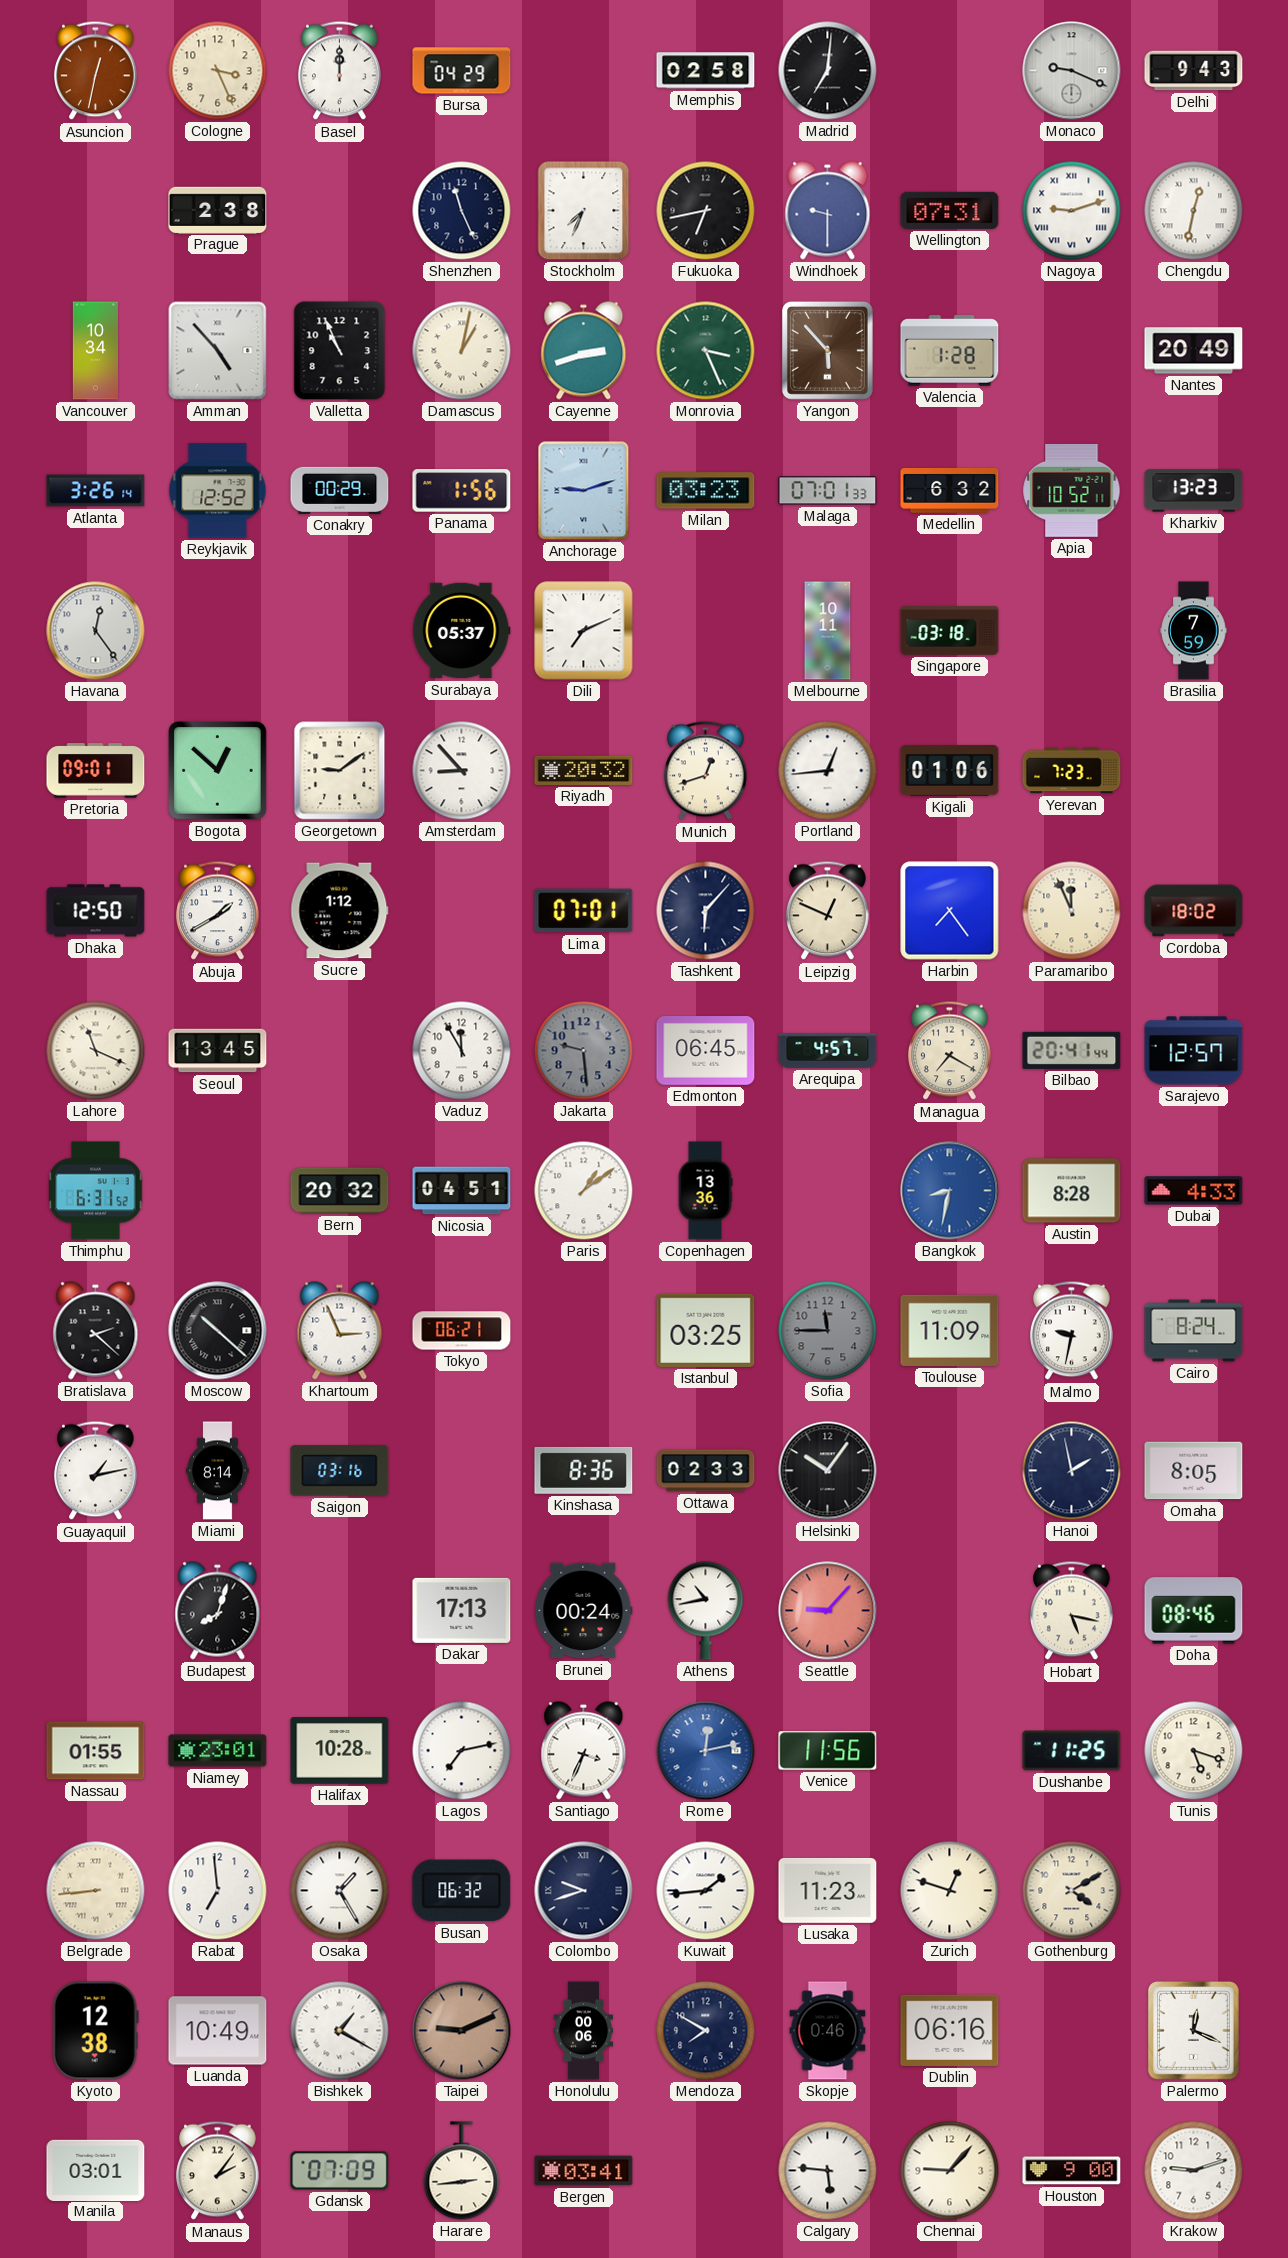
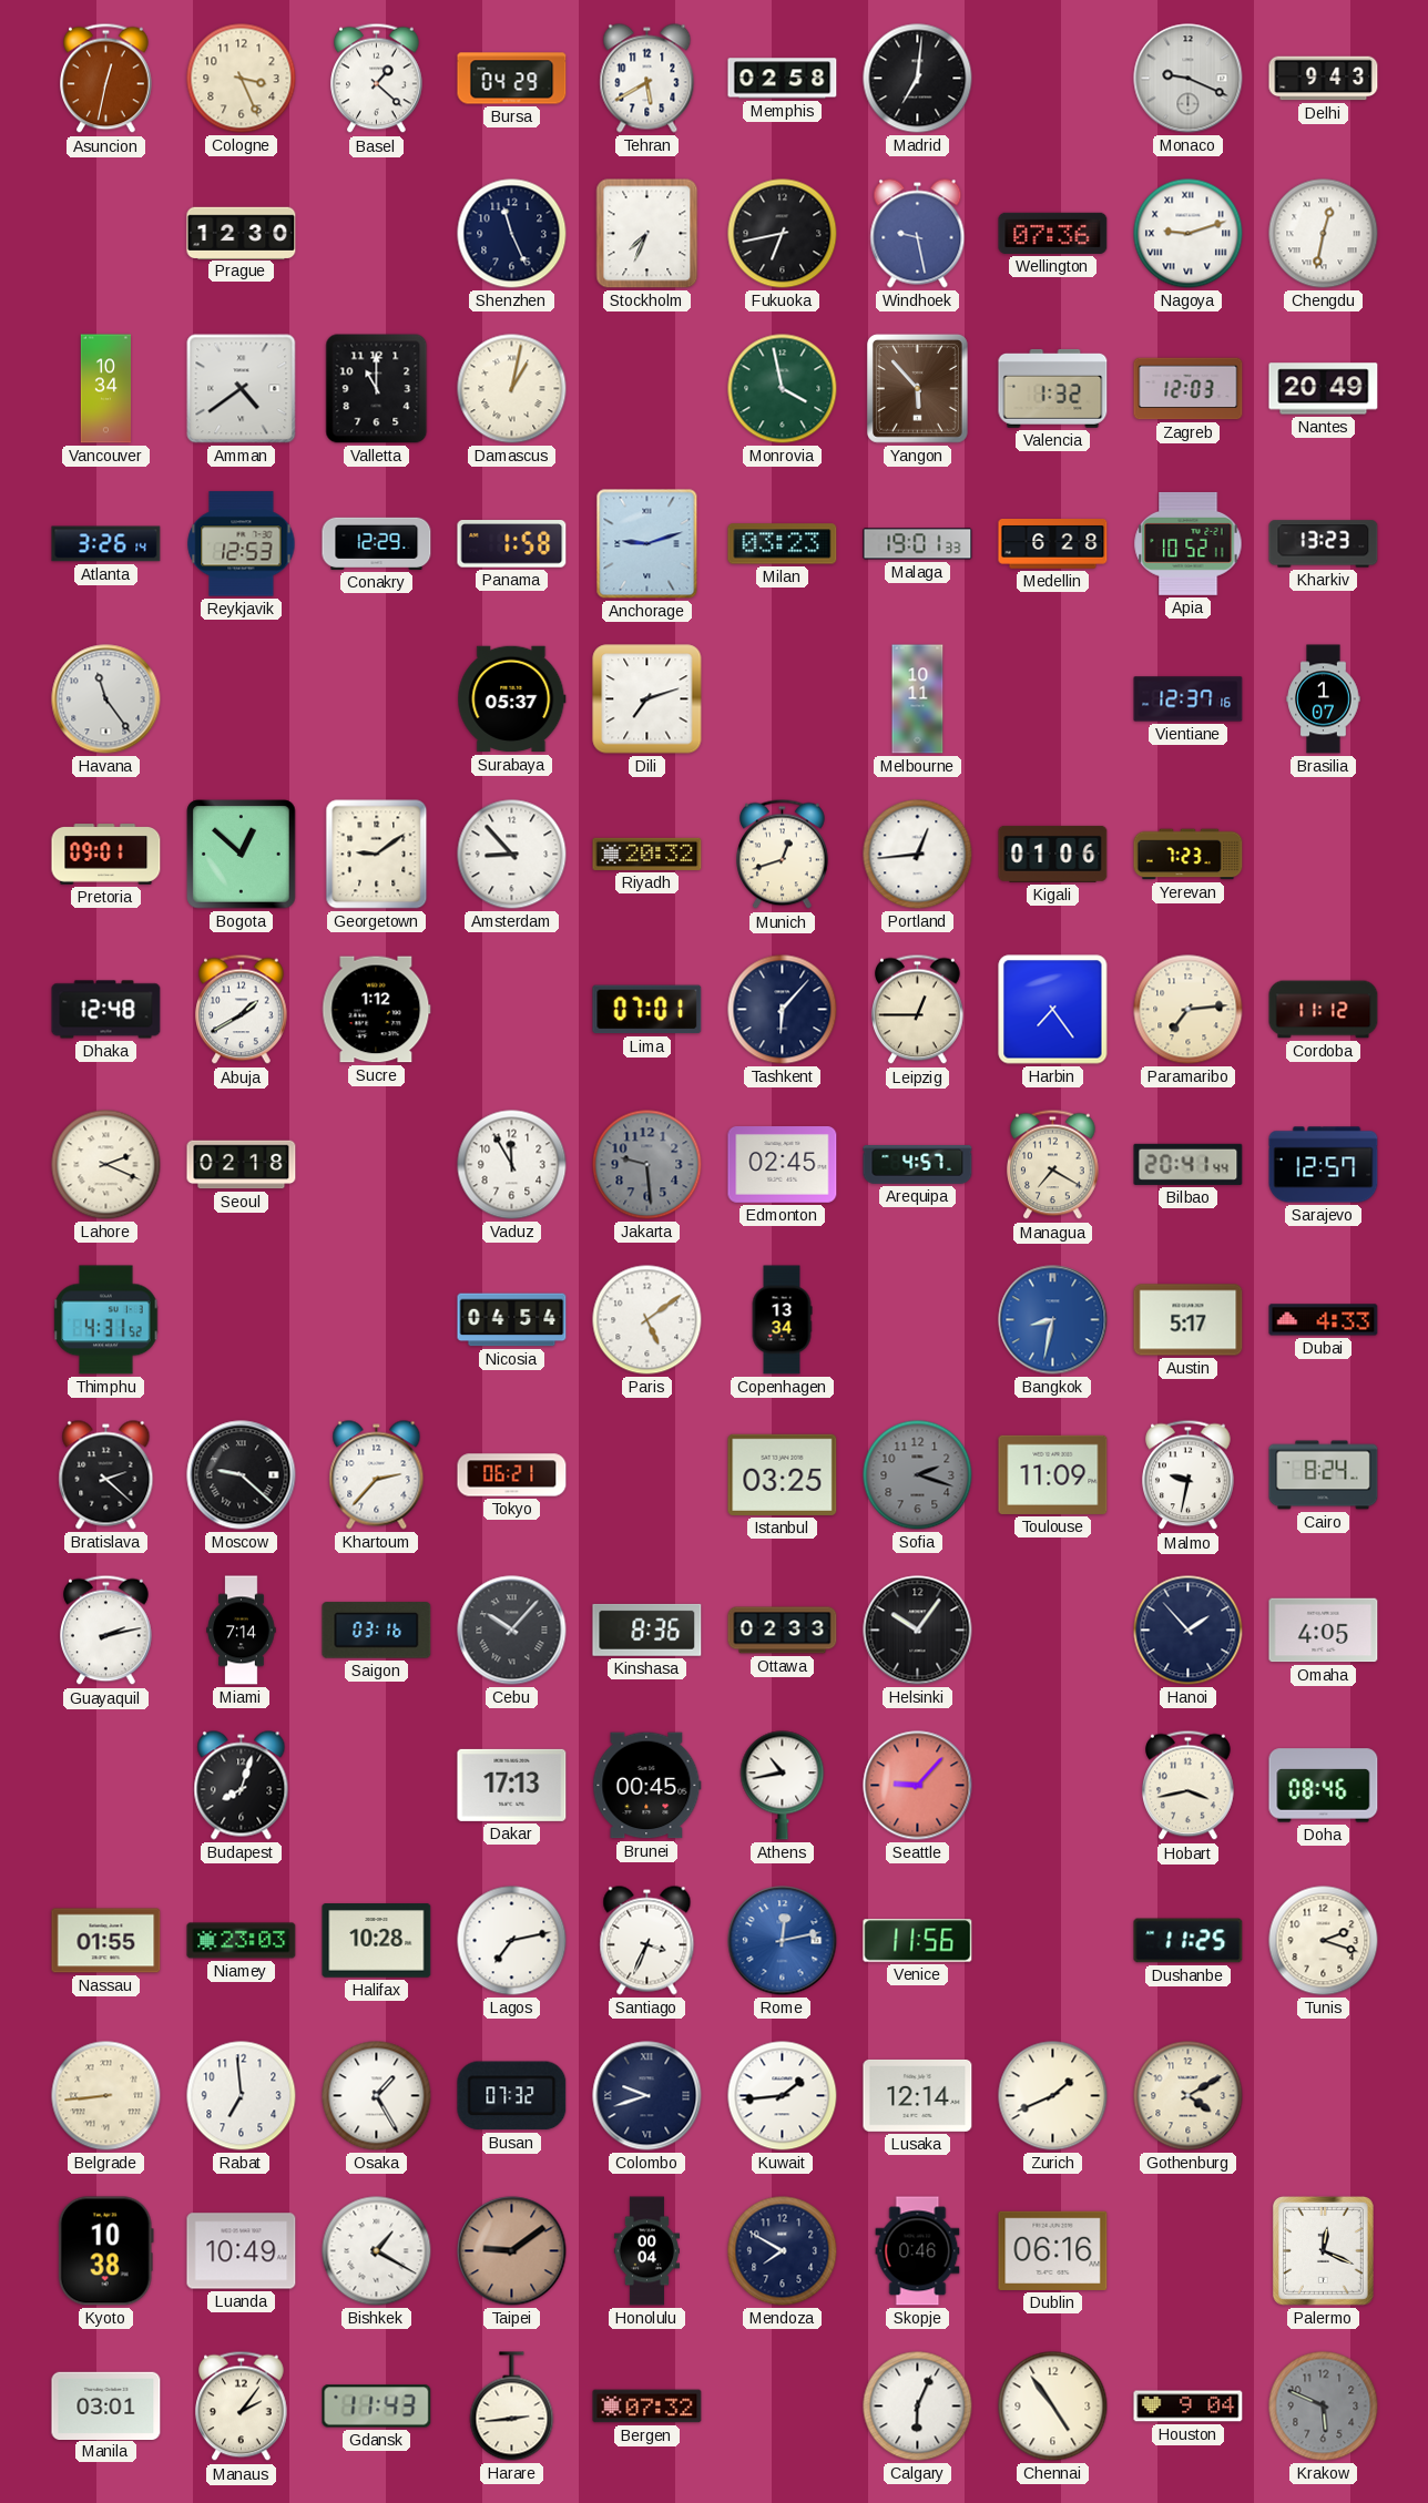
Basel: 12:00 -> 1:22 (377, 79)
Tehran: none -> 5:40 (647, 79)
Prague: 2:38 -> 12:30 (242, 233)
Windhoek: 9:30 -> 9:28 (918, 234)
Wellington: 07:31 -> 07:36 (1053, 233)
Amman: 4:53 -> 4:39 (242, 389)
Valletta: 10:56 -> 11:00 (377, 389)
Cayenne: 2:42 -> none (584, 351)
Monrovia: 3:26 -> 3:58 (783, 389)
Valencia: 1:28 -> 1:32 (1053, 388)
Zagreb: none -> 12:03 (1189, 389)
Reykjavik: 12:52 -> 12:53 (242, 544)
Conakry: 00:29 -> 12:29 (377, 543)
Panama: 1:56 -> 1:58 (512, 544)
Malaga: 07:01 -> 19:01 (918, 544)
Medellin: 6:32 -> 6:28 (1053, 544)
Havana: 12:24 -> 11:24 (106, 699)
Dili: 7:11 -> 7:12 (647, 699)
Singapore: 03:18 -> none (950, 631)
Vientiane: none -> 12:37 (1189, 699)
Brasilia: 7:59 -> 1:07 (1324, 699)
Dhaka: 12:50 -> 12:48 (106, 1010)
Leipzig: 12:49 -> 12:45 (918, 1010)
Paramaribo: 11:56 -> 7:14 (1189, 1010)
Cordoba: 18:02 -> 11:12 (1324, 1010)
Lahore: 11:19 -> 2:19 (106, 1165)
Seoul: 13:45 -> 02:18 (242, 1165)
Edmonton: 06:45 -> 02:45 (783, 1165)
Thimphu: 6:31 -> 4:31 (106, 1320)
Bern: 20:32 -> none (340, 1191)
Nicosia: 04:51 -> 04:54 (512, 1320)
Paris: 1:09 -> 5:09 (647, 1320)
Copenhagen: 13:36 -> 13:34 (782, 1320)
Austin: 8:28 -> 5:17 (1189, 1320)
Moscow: 10:22 -> 9:22 (242, 1475)
Khartoum: 2:56 -> 2:37 (377, 1475)
Sofia: 11:45 -> 2:18 (918, 1475)
Guayaquil: 1:13 -> 2:13 (106, 1631)
Miami: 8:14 -> 7:14 (242, 1631)
Cebu: none -> 10:07 (512, 1631)
Hanoi: 1:58 -> 1:53 (1189, 1631)
Omaha: 8:05 -> 4:05 (1324, 1631)
Brunei: 00:24 -> 00:45 (647, 1786)
Hobart: 5:17 -> 3:43 (1189, 1786)
Niamey: 23:01 -> 23:03 (242, 1941)
Tunis: 5:18 -> 2:18 (1324, 1941)
Busan: 06:32 -> 07:32 (512, 2096)
Lusaka: 11:23 -> 12:14 (918, 2095)
Zurich: 12:48 -> 1:41 (1053, 2096)
Kyoto: 12:38 -> 10:38 (105, 2251)
Taipei: 9:11 -> 9:09 (512, 2251)
Honolulu: 00:06 -> 00:04 (646, 2251)
Gdansk: 07:09 -> 11:43 (377, 2407)
Bergen: 03:41 -> 07:32 (647, 2407)
Calgary: 5:46 -> 6:04 (918, 2407)
Chennai: 9:07 -> 4:54 (1053, 2407)
Houston: 9:00 -> 9:04 (1189, 2407)
Krakow: 9:12 -> 5:49 (1324, 2407)
Krakow dial: white -> grey (1324, 2407)
